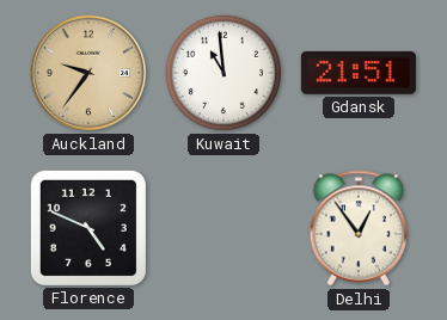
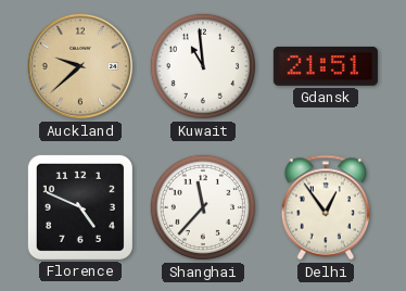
Auckland: 9:36 -> 9:38 (80, 66)
Shanghai: none -> 11:37 (203, 207)
